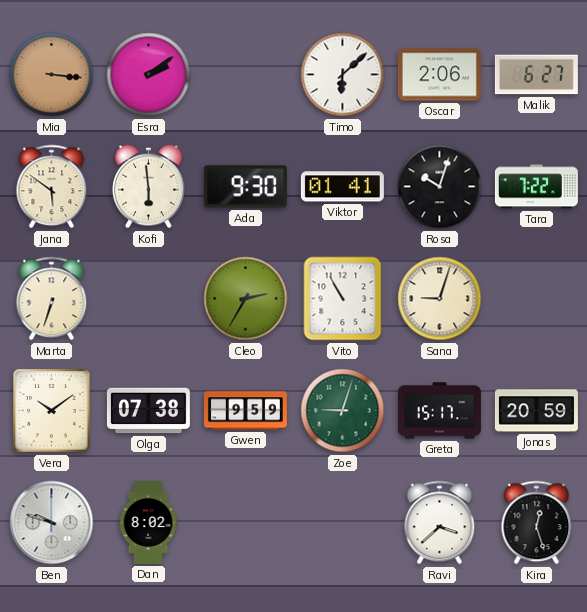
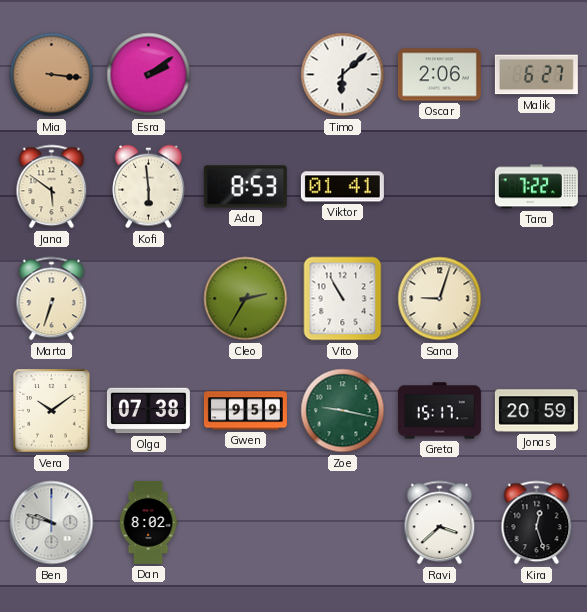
Ada: 9:30 -> 8:53 (245, 187)
Rosa: 10:03 -> none (440, 187)
Zoe: 9:03 -> 9:17 (343, 411)
